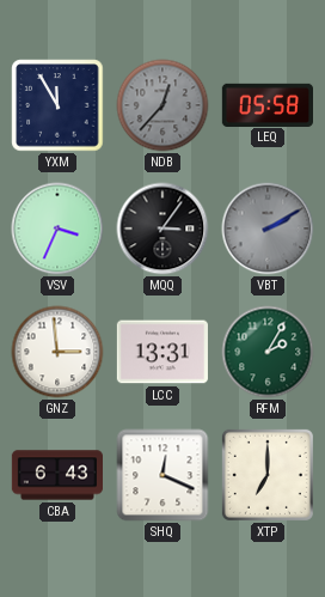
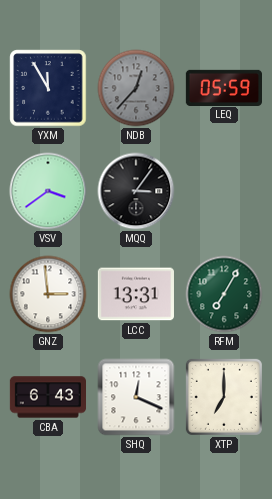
LEQ: 05:58 -> 05:59 (223, 87)
VSV: 3:34 -> 3:39 (48, 191)
VBT: 2:10 -> none (268, 229)
RFM: 2:05 -> 7:05 (224, 294)
